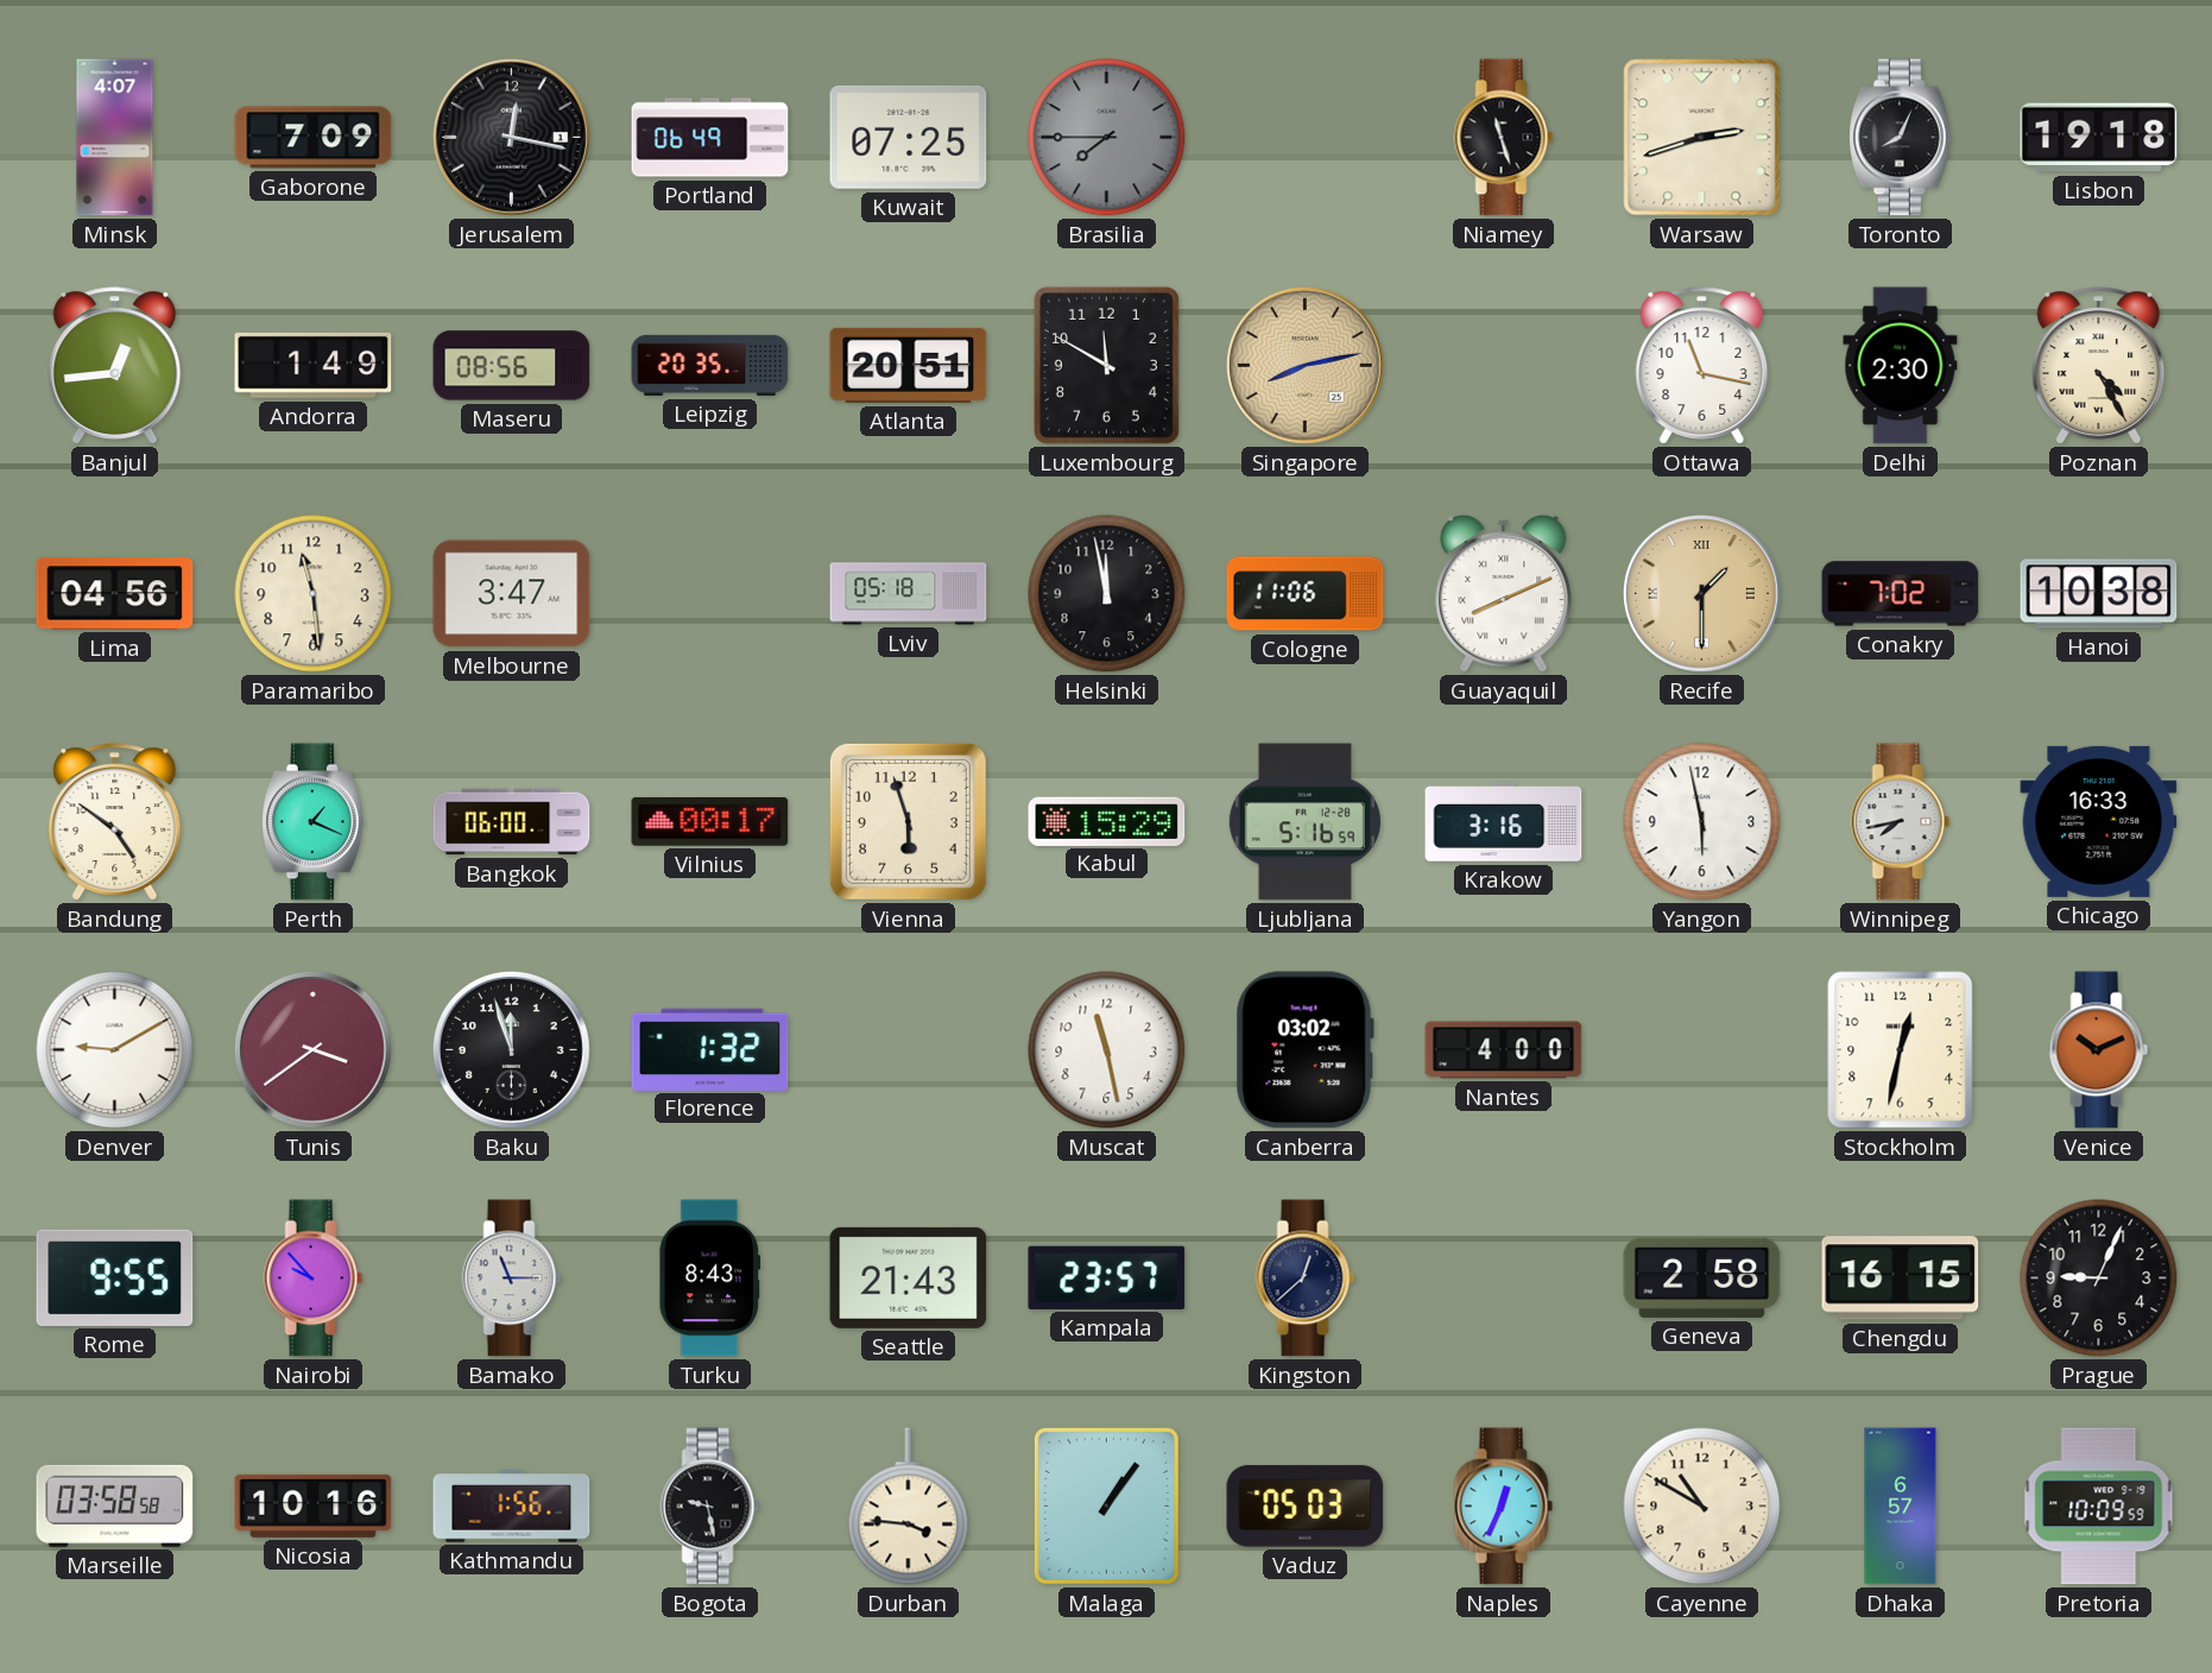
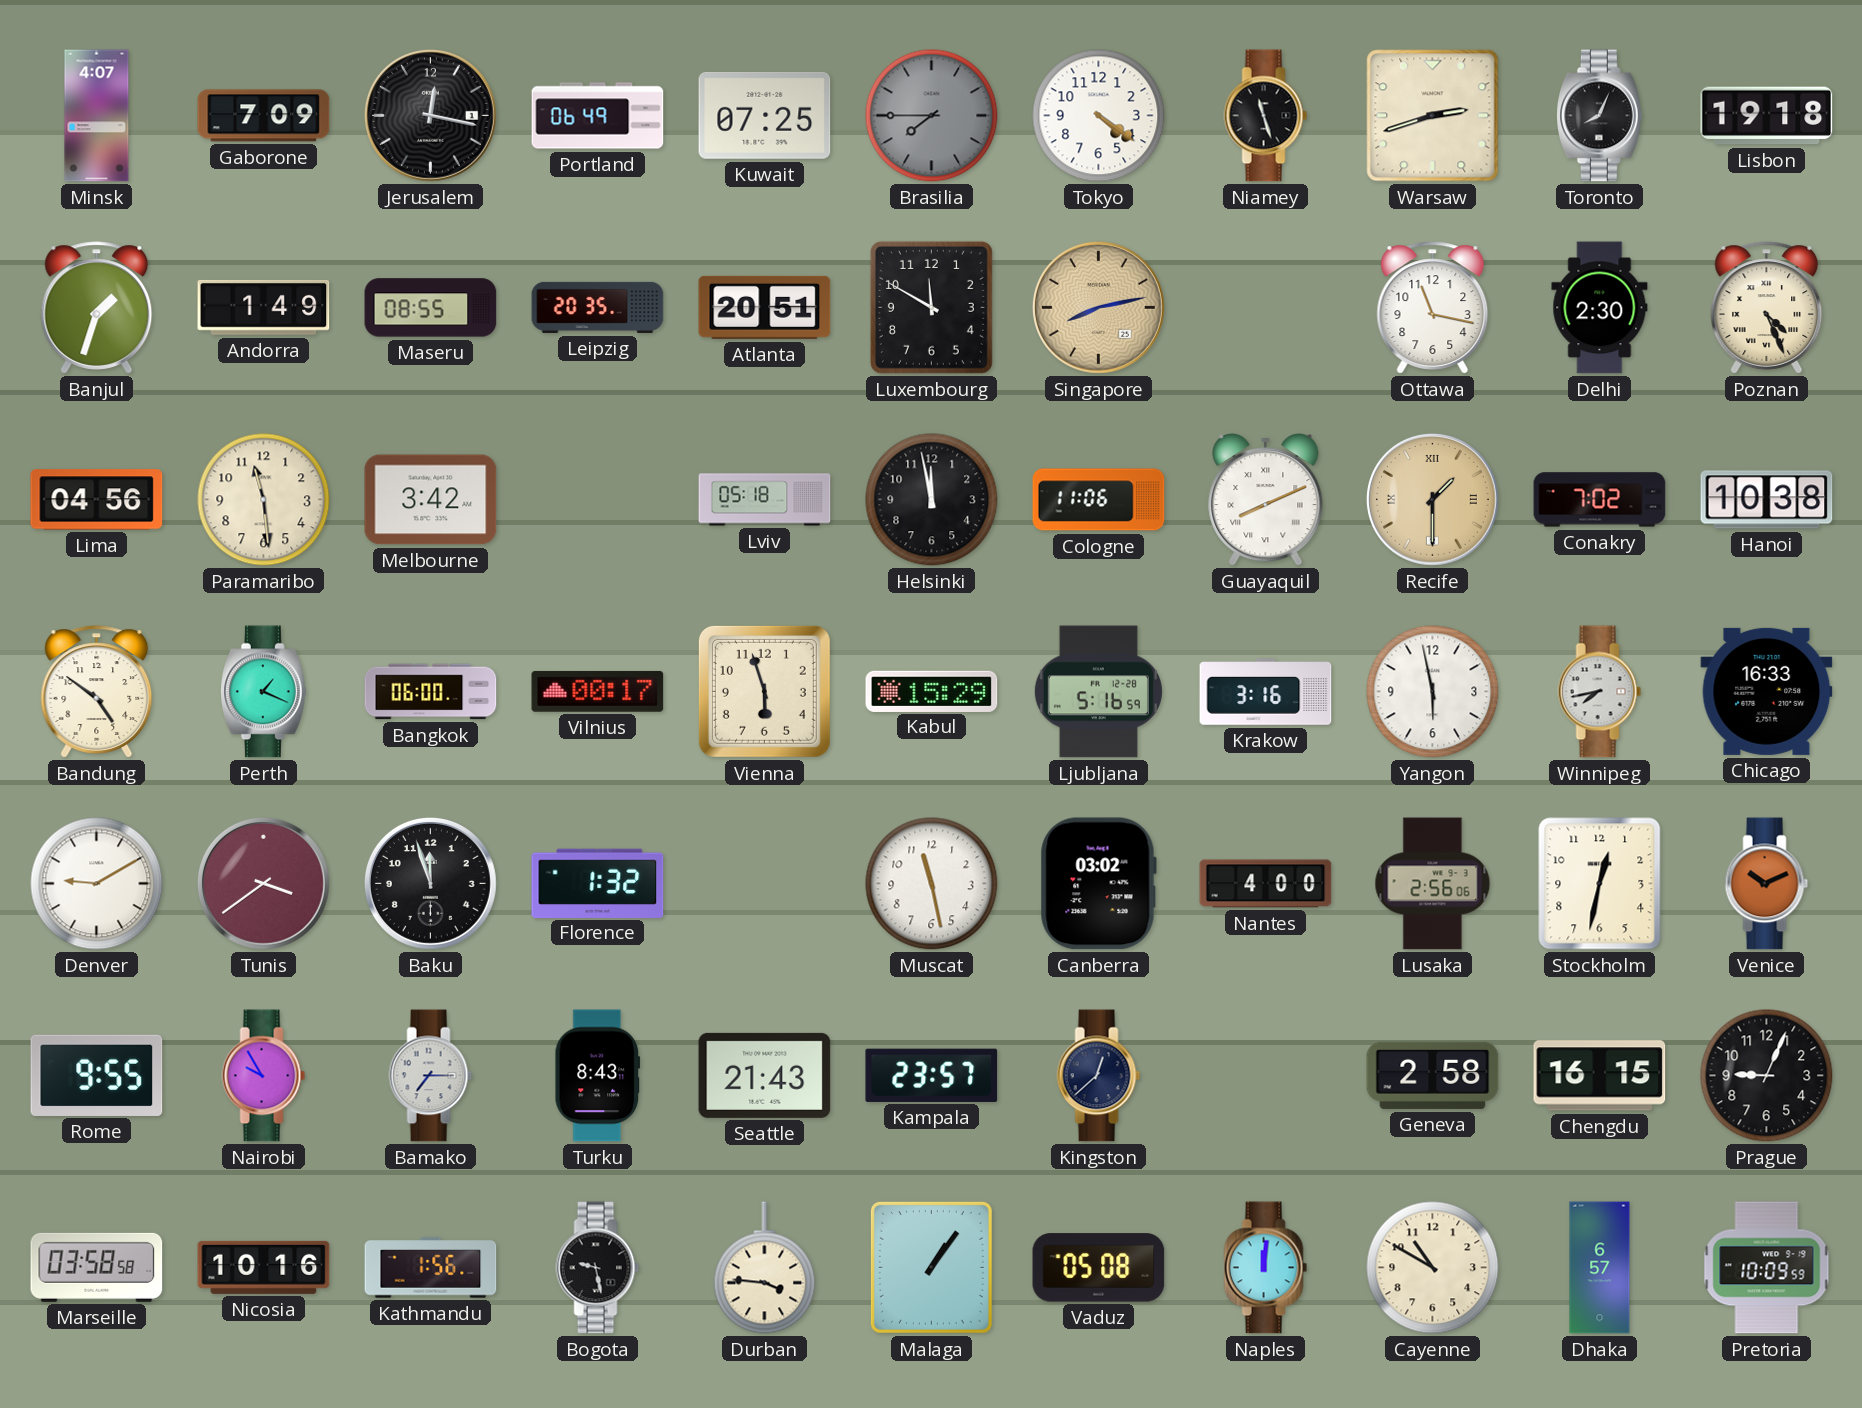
Tokyo: none -> 4:21 (1099, 116)
Banjul: 12:44 -> 1:33 (97, 308)
Maseru: 08:56 -> 08:55 (431, 308)
Poznan: 4:25 -> 4:26 (1767, 308)
Melbourne: 3:47 -> 3:42 (431, 500)
Lusaka: none -> 2:56 (1433, 884)
Nairobi: 9:53 -> 9:55 (264, 1076)
Bamako: 11:15 -> 7:15 (431, 1076)
Vaduz: 05:03 -> 05:08 (1099, 1268)
Naples: 12:34 -> 12:01 (1266, 1268)
